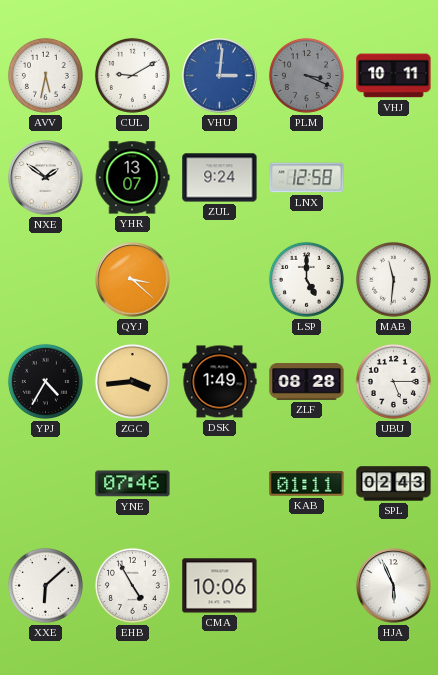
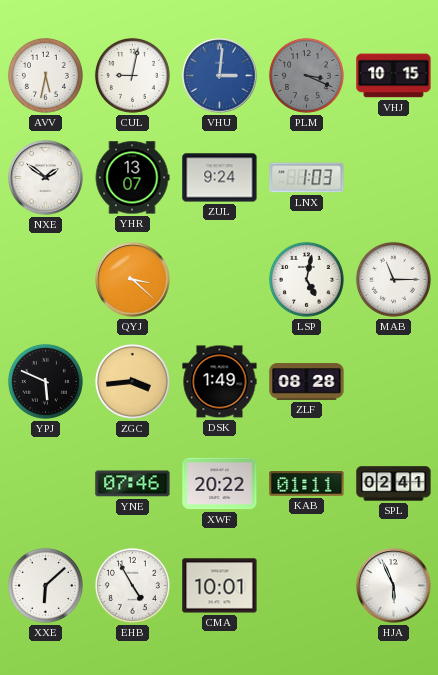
CUL: 9:10 -> 9:02 (132, 75)
VHJ: 10:11 -> 10:15 (394, 76)
LNX: 12:58 -> 1:03 (307, 178)
LSP: 5:00 -> 5:02 (306, 279)
MAB: 11:31 -> 11:15 (393, 279)
YPJ: 4:35 -> 5:49 (45, 381)
UBU: 5:15 -> none (393, 381)
XWF: none -> 20:22 (220, 484)
SPL: 02:43 -> 02:41 (394, 484)
CMA: 10:06 -> 10:01 (220, 586)
